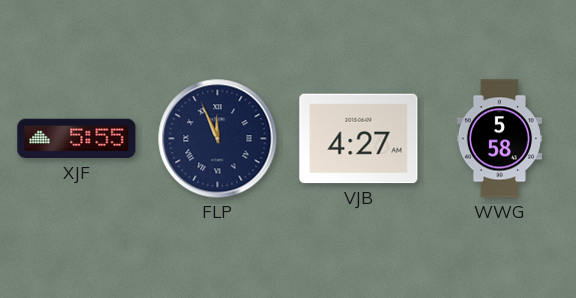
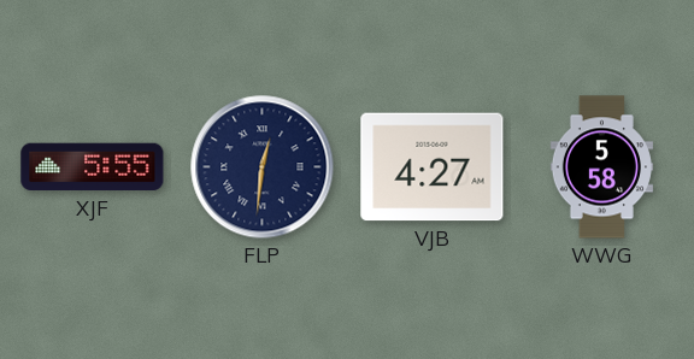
FLP: 11:56 -> 12:31 (263, 167)
